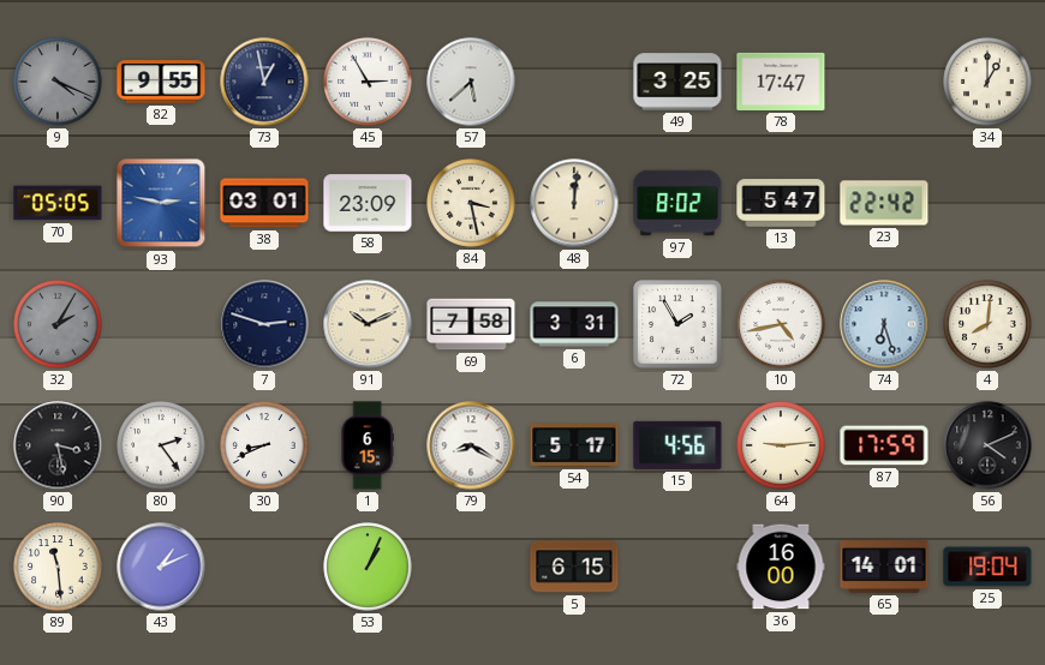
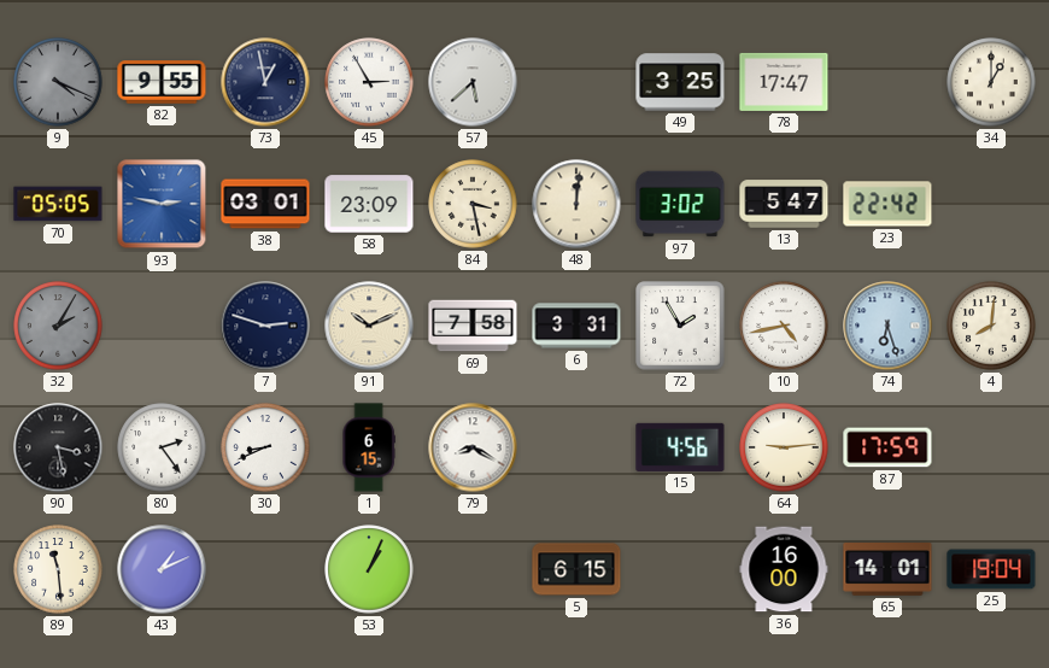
97: 8:02 -> 3:02 (680, 204)
54: 5:17 -> none (574, 447)
56: 4:11 -> none (987, 445)
